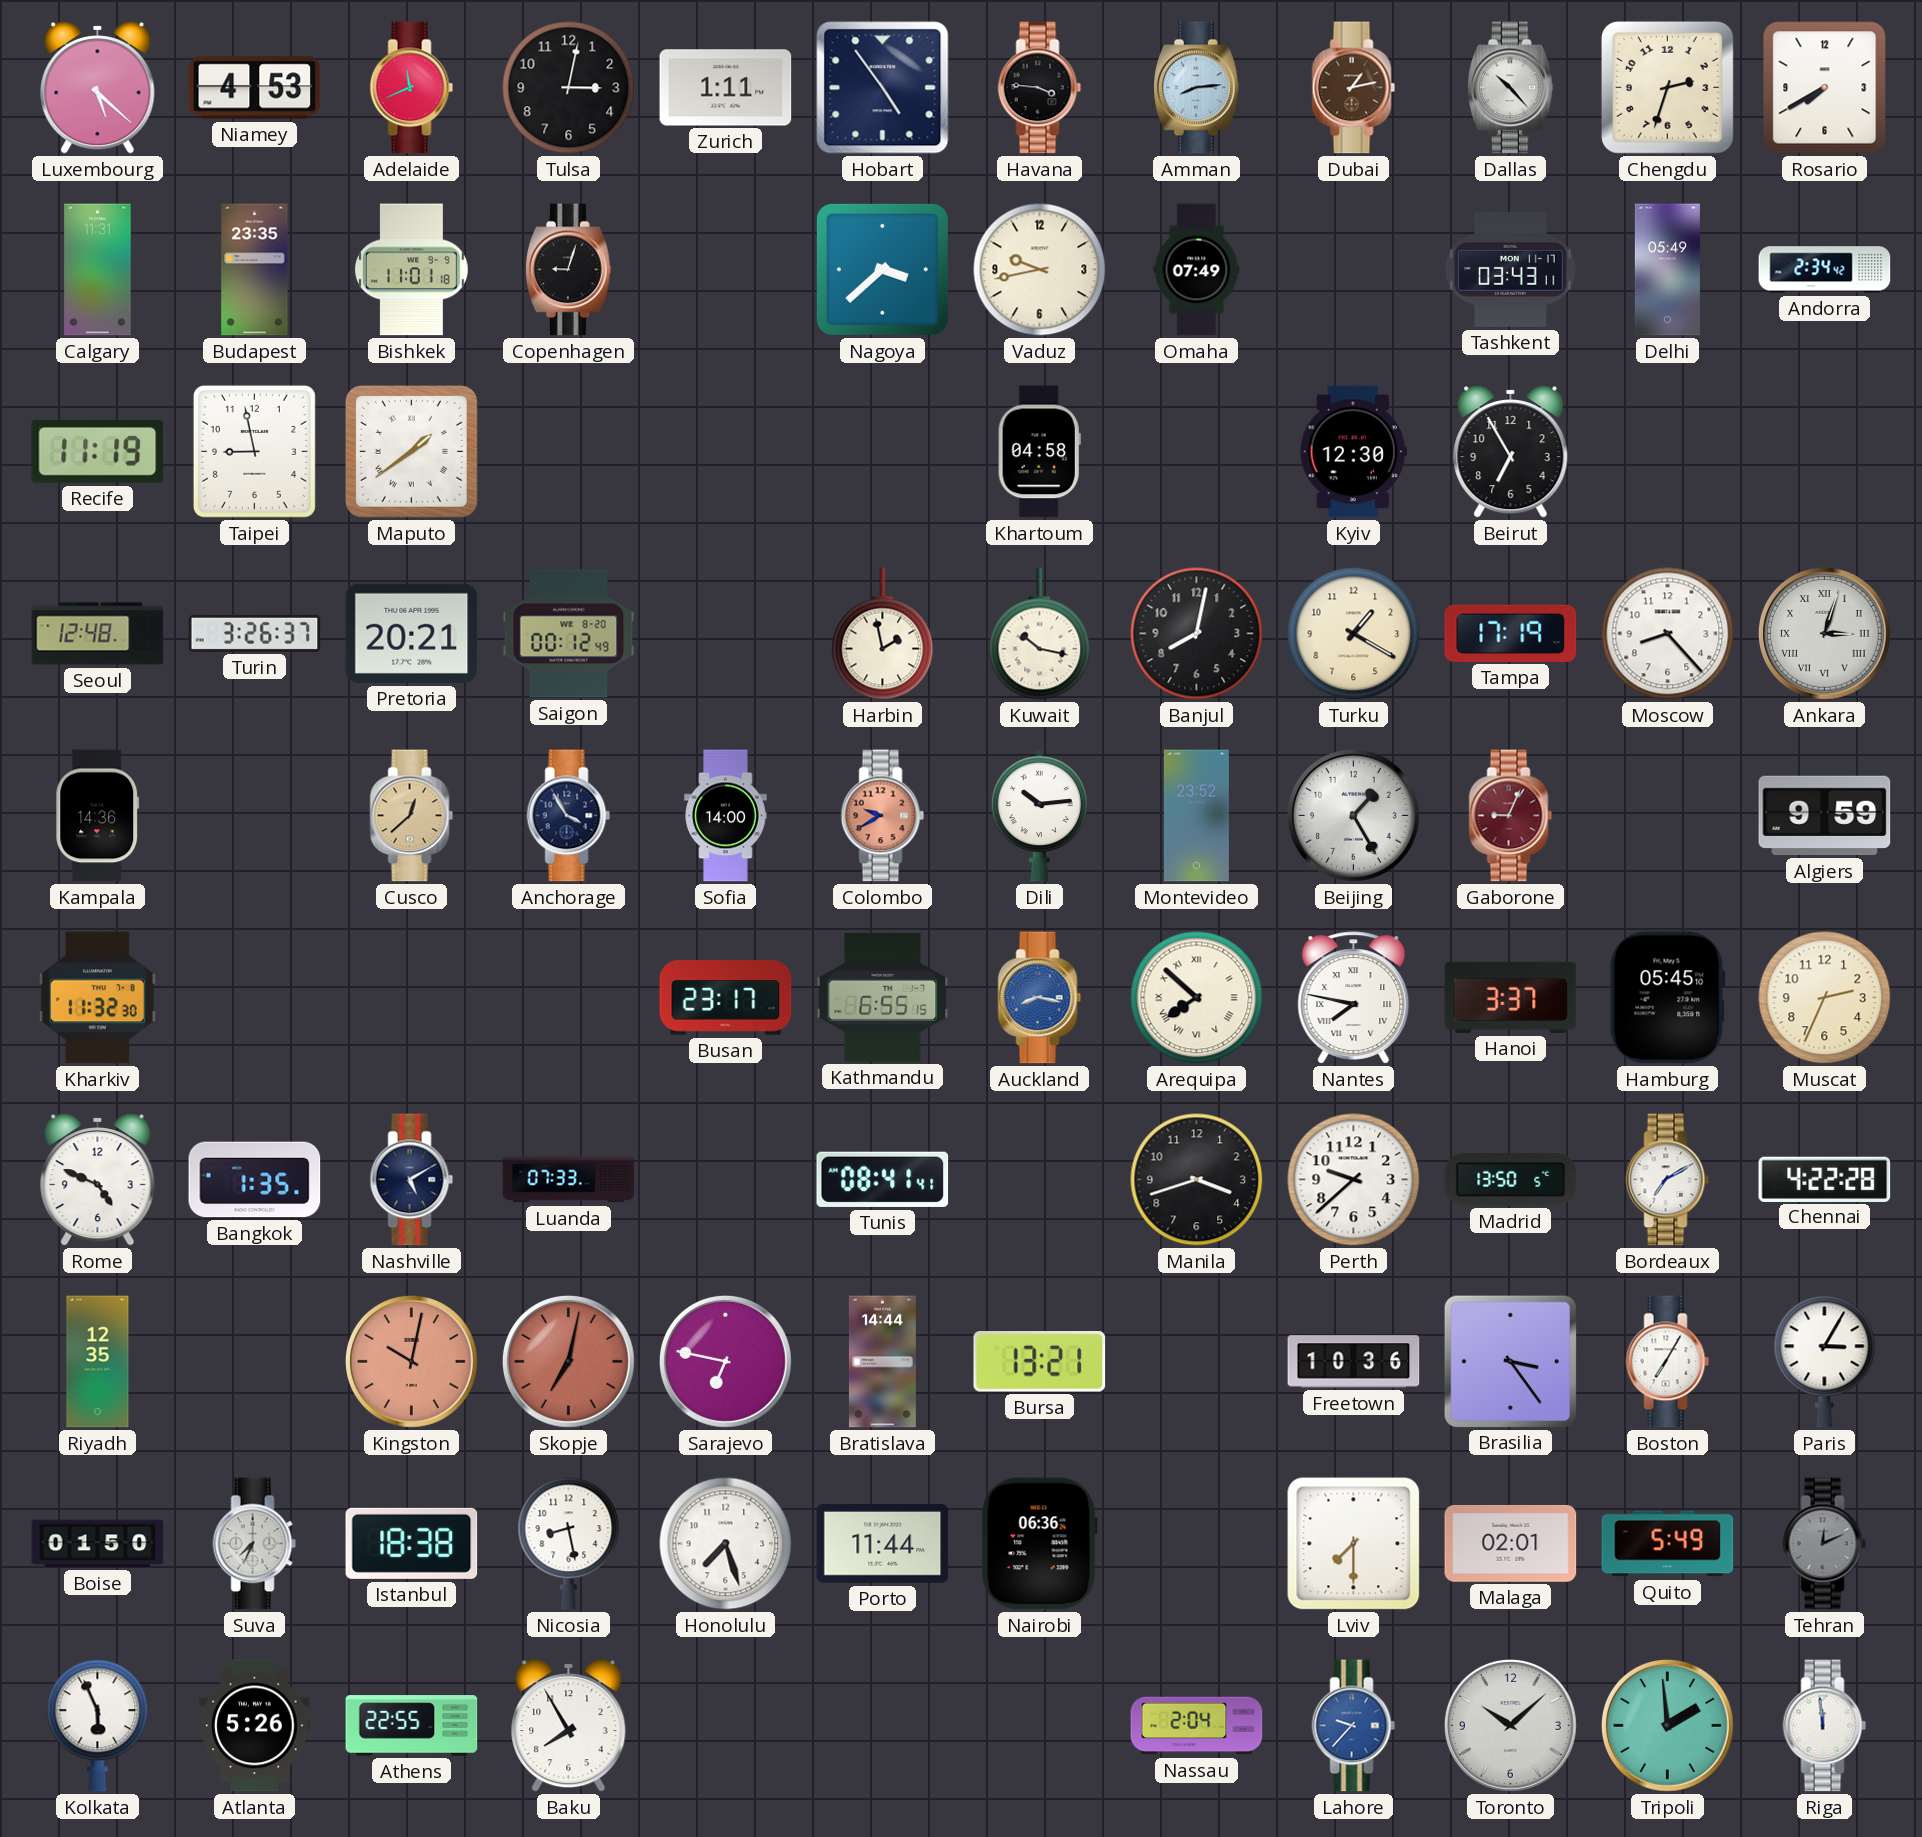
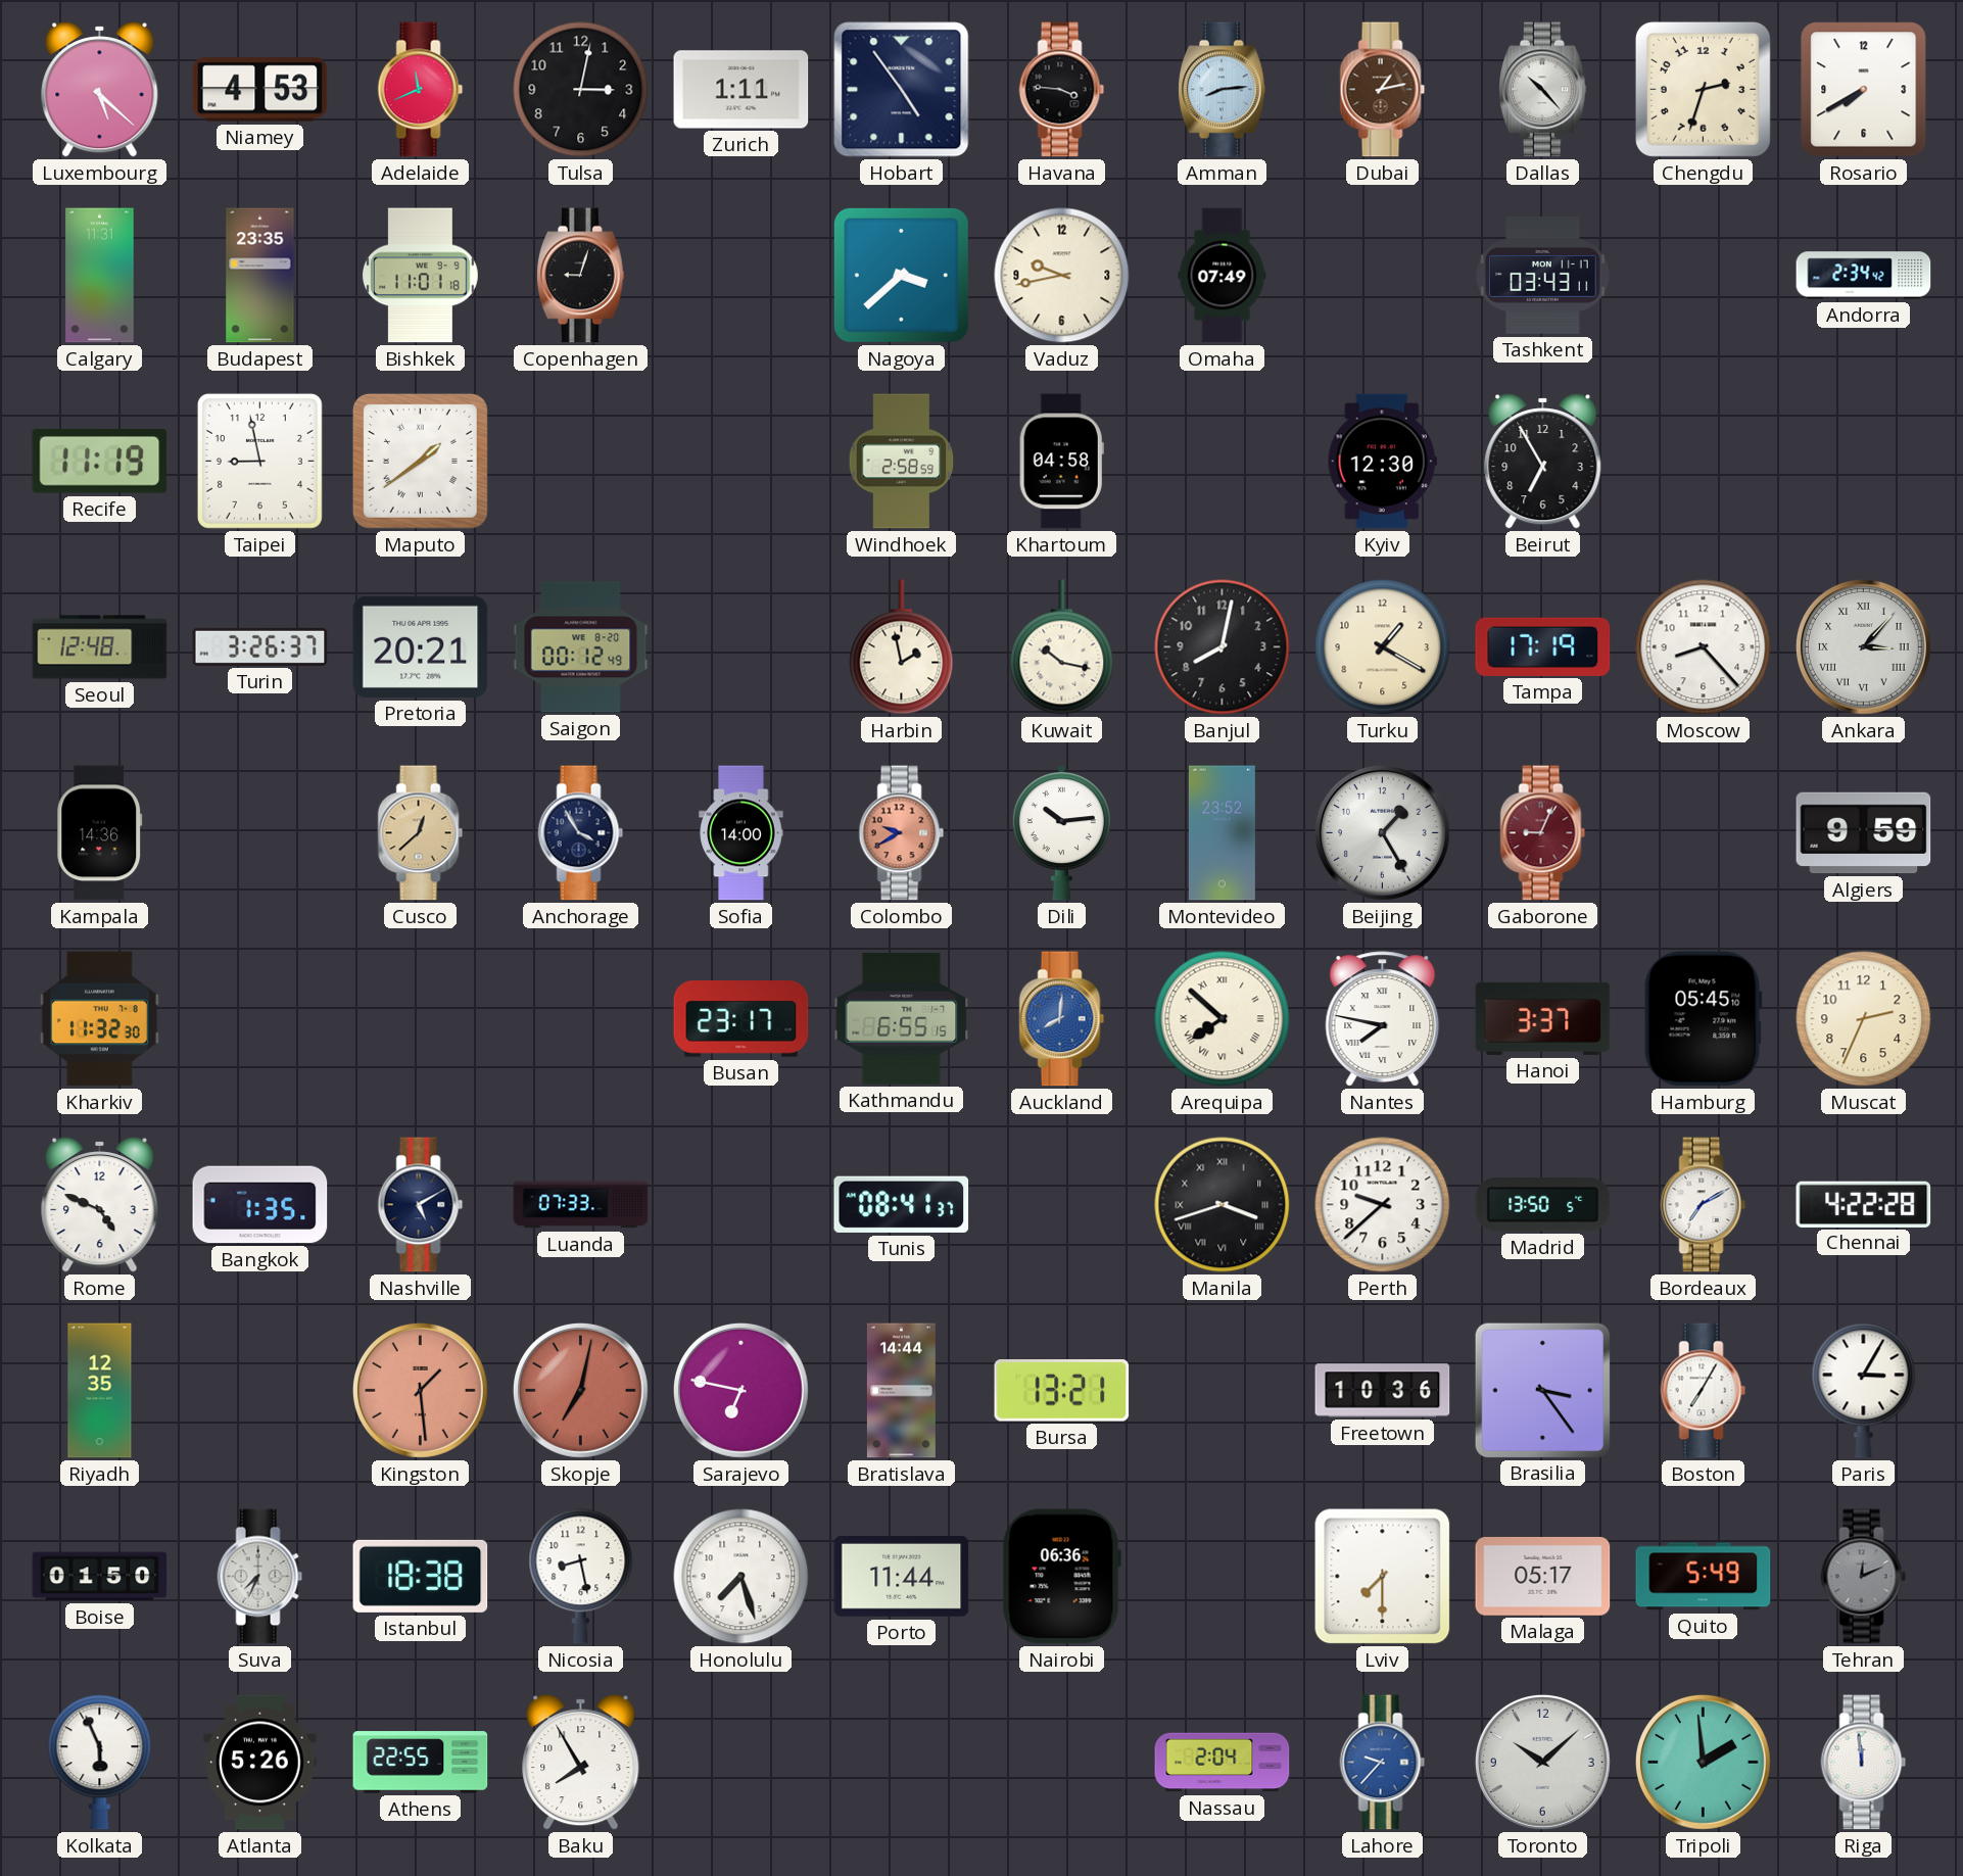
Delhi: 05:49 -> none (1667, 270)
Windhoek: none -> 2:58 (902, 462)
Ankara: 3:03 -> 3:07 (1864, 647)
Auckland: 8:17 -> 8:01 (1062, 1019)
Tunis: 08:41:41 -> 08:41:37 (902, 1204)
Manila numerals: Arabic -> Roman (1223, 1205)
Kingston: 10:02 -> 1:29 (421, 1391)
Malaga: 02:01 -> 05:17 (1543, 1577)
